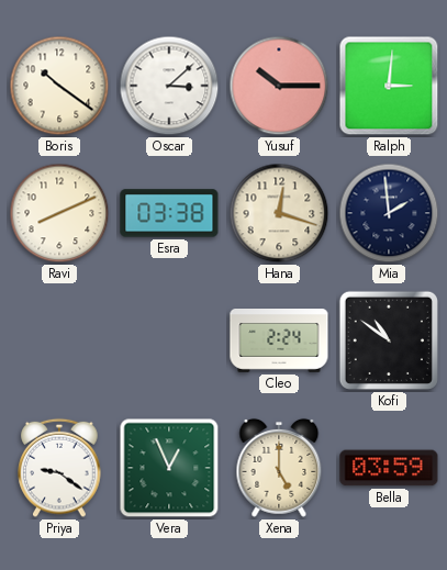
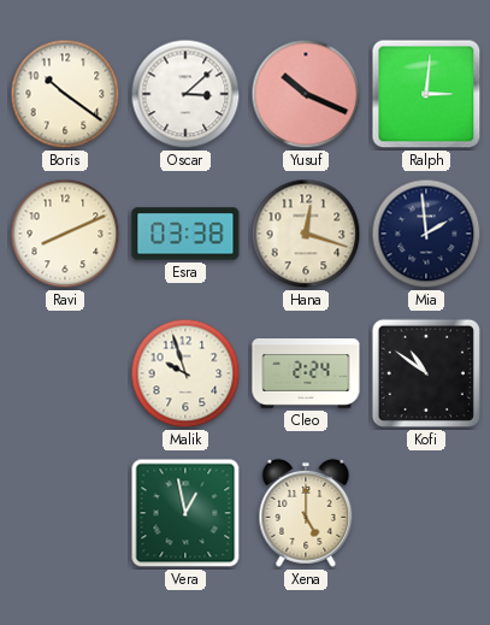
Yusuf: 10:15 -> 10:19 (306, 94)
Malik: none -> 9:57 (185, 373)
Priya: 9:21 -> none (59, 468)
Vera: 12:56 -> 12:58 (185, 513)
Bella: 03:59 -> none (389, 468)
